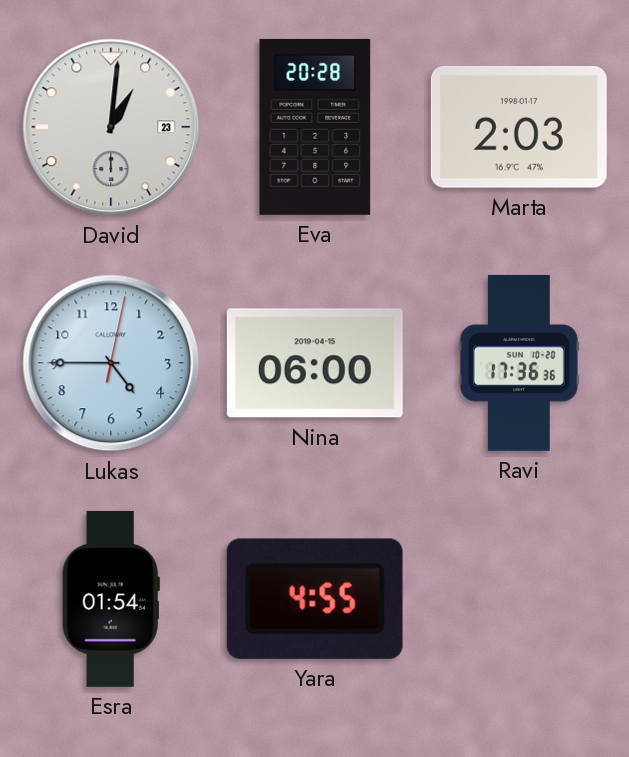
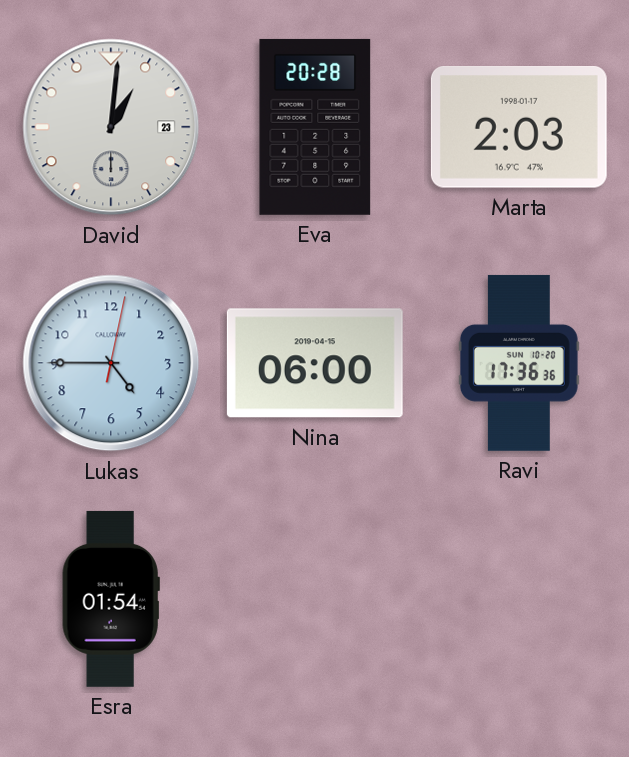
Yara: 4:55 -> none (315, 599)
